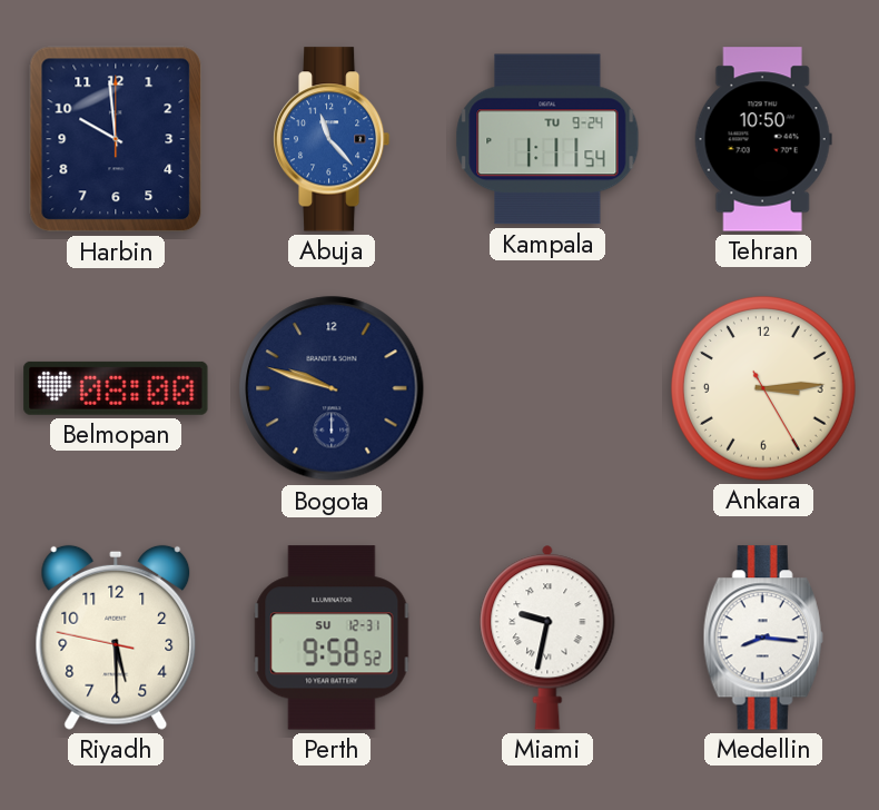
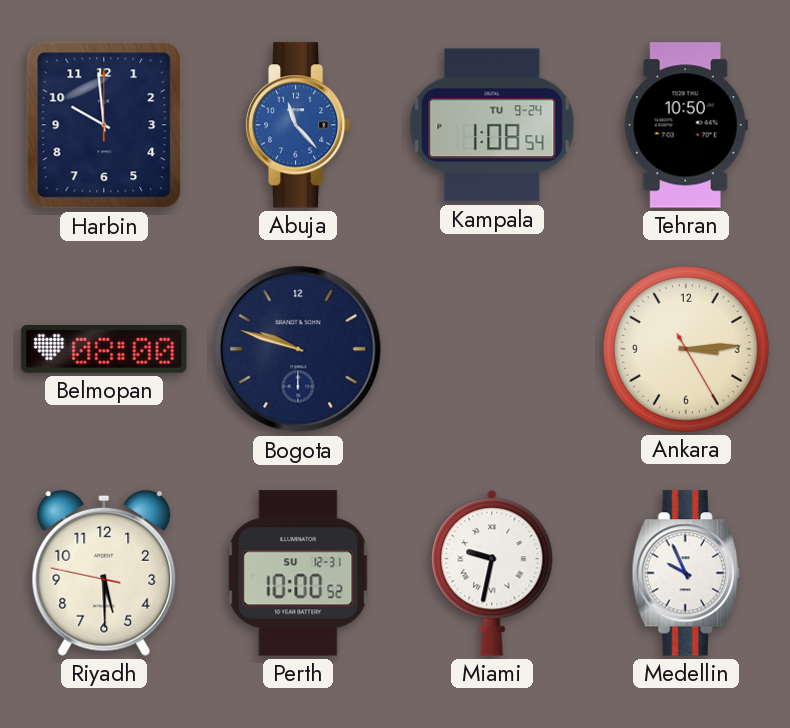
Kampala: 1:11 -> 1:08 (492, 125)
Perth: 9:58 -> 10:00 (298, 573)
Medellin: 8:16 -> 9:56 (686, 573)
